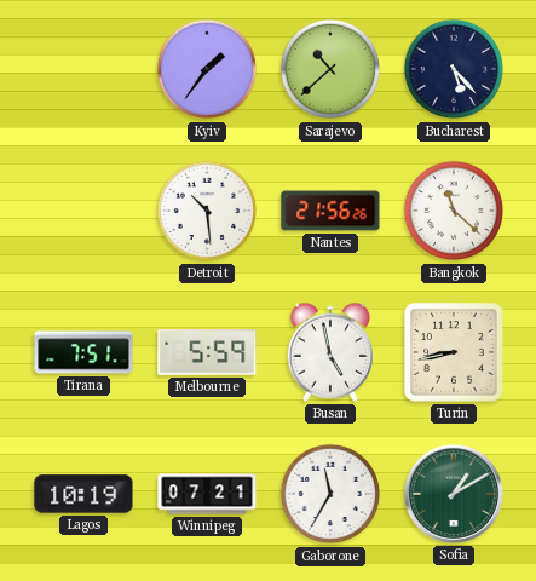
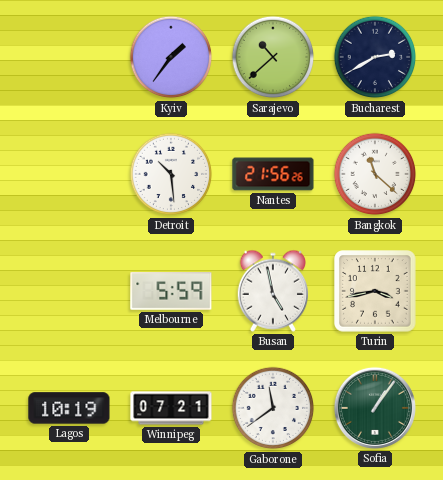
Bucharest: 5:23 -> 2:40 (375, 57)
Tirana: 7:51 -> none (83, 352)
Turin: 8:43 -> 3:43 (376, 292)
Gaborone: 11:35 -> 11:39 (273, 408)
Sofia: 1:10 -> 1:06 (375, 408)
